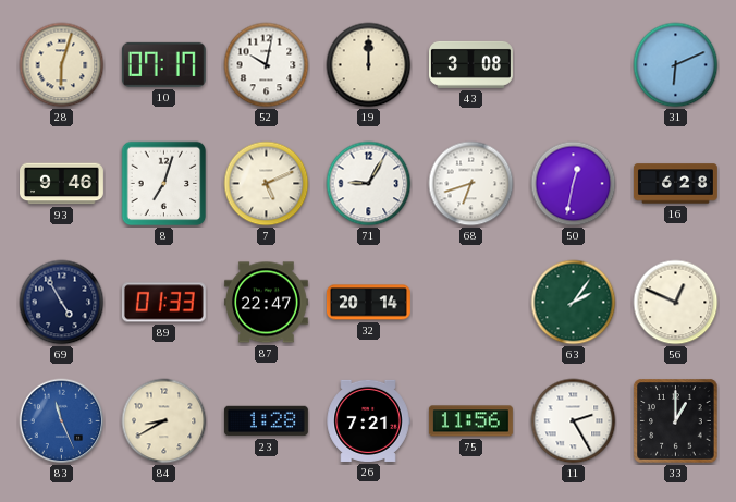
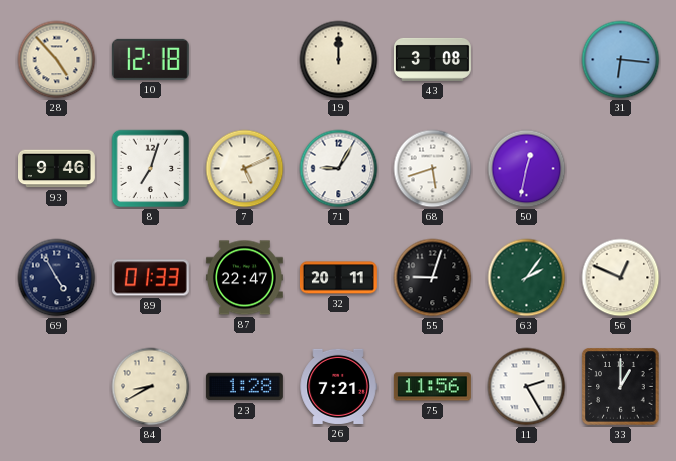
28: 6:03 -> 4:53 (57, 60)
10: 07:17 -> 12:18 (150, 59)
52: 10:02 -> none (267, 65)
31: 6:11 -> 6:16 (621, 60)
68: 6:42 -> 5:42 (433, 169)
16: 6:28 -> none (675, 184)
32: 20:14 -> 20:11 (338, 278)
55: none -> 9:03 (433, 278)
83: 11:26 -> none (62, 421)
